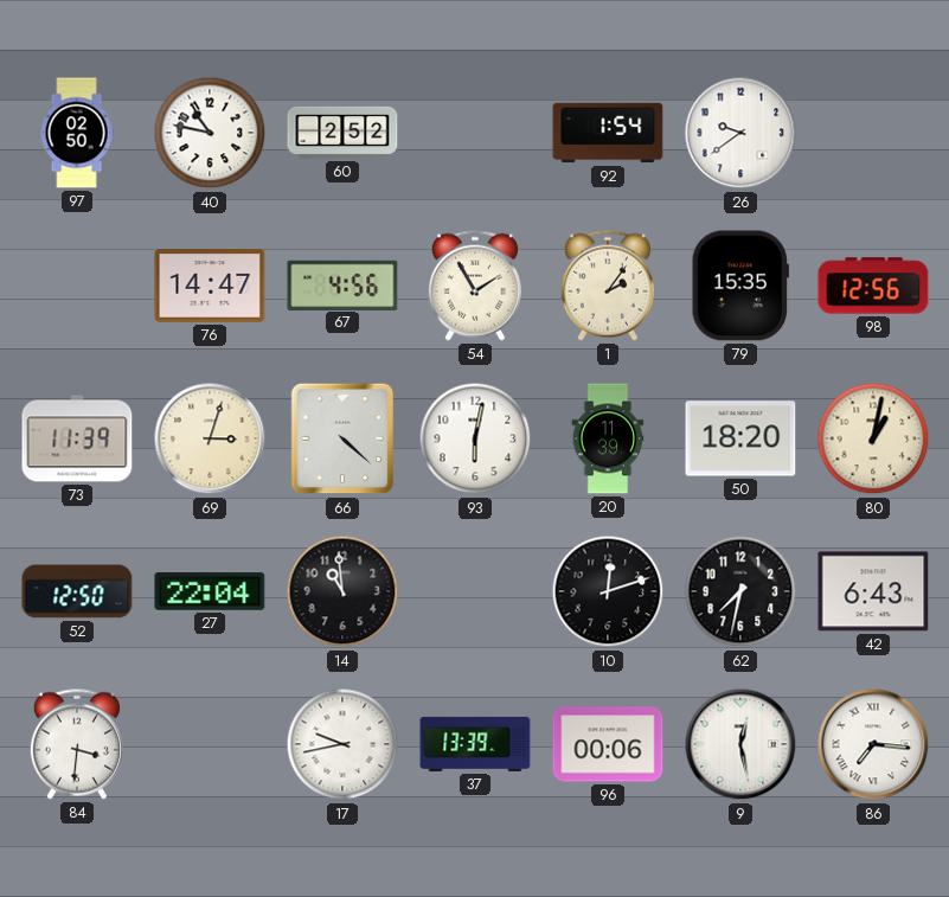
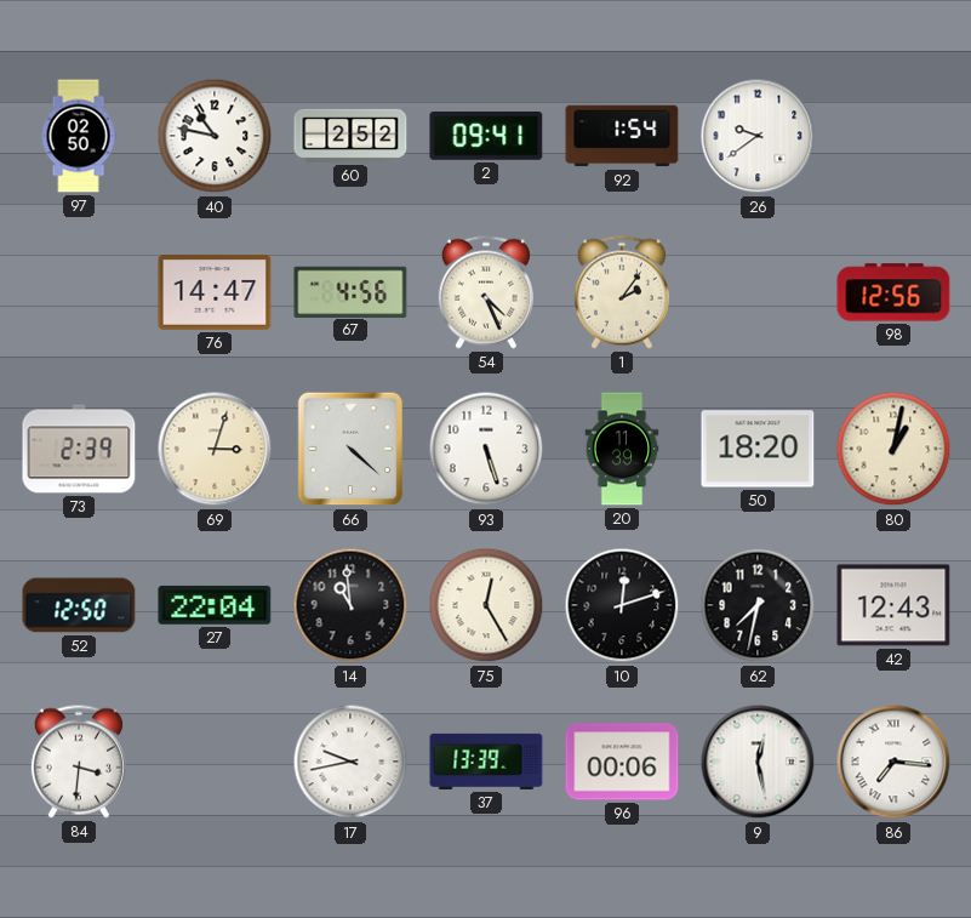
2: none -> 09:41 (486, 136)
54: 1:55 -> 4:26 (486, 292)
79: 15:35 -> none (739, 286)
73: 11:39 -> 2:39 (79, 449)
93: 6:02 -> 5:27 (486, 449)
75: none -> 12:25 (486, 605)
42: 6:43 -> 12:43 (893, 605)
